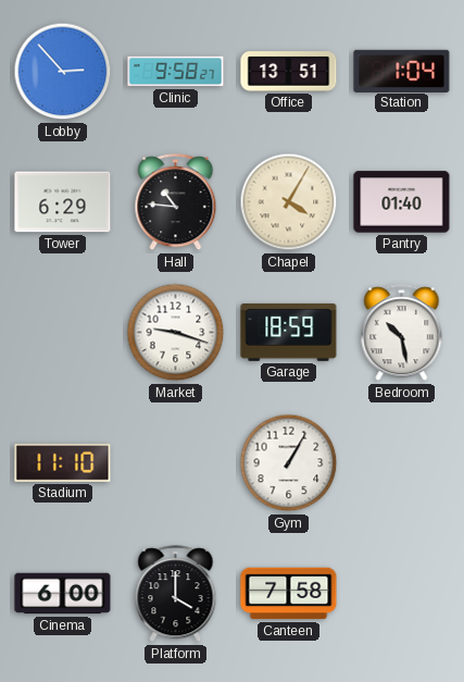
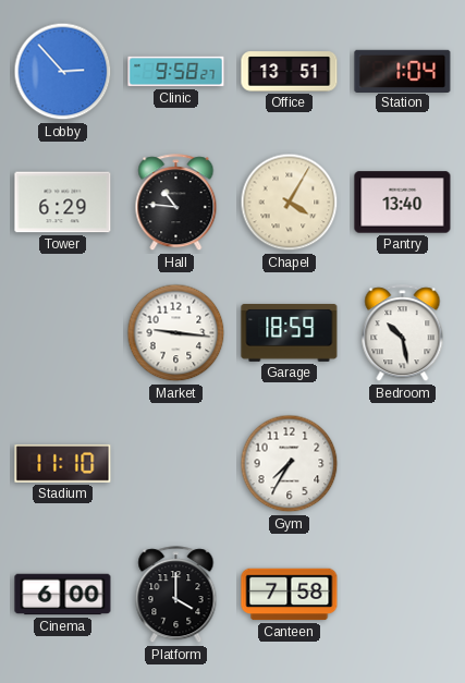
Pantry: 01:40 -> 13:40 (403, 203)
Market: 9:18 -> 9:16 (176, 333)
Gym: 1:05 -> 7:35 (290, 464)
